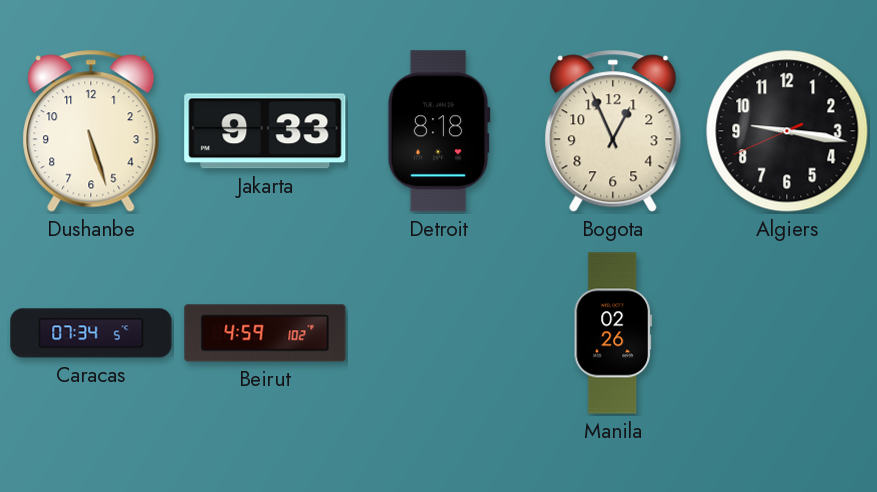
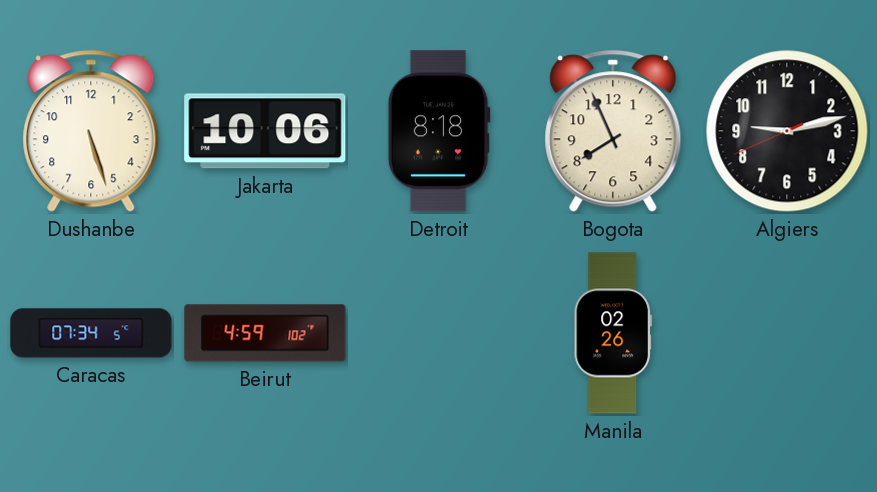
Jakarta: 9:33 -> 10:06 (265, 131)
Bogota: 12:56 -> 7:56 (613, 131)
Algiers: 9:16 -> 9:12 (787, 131)
